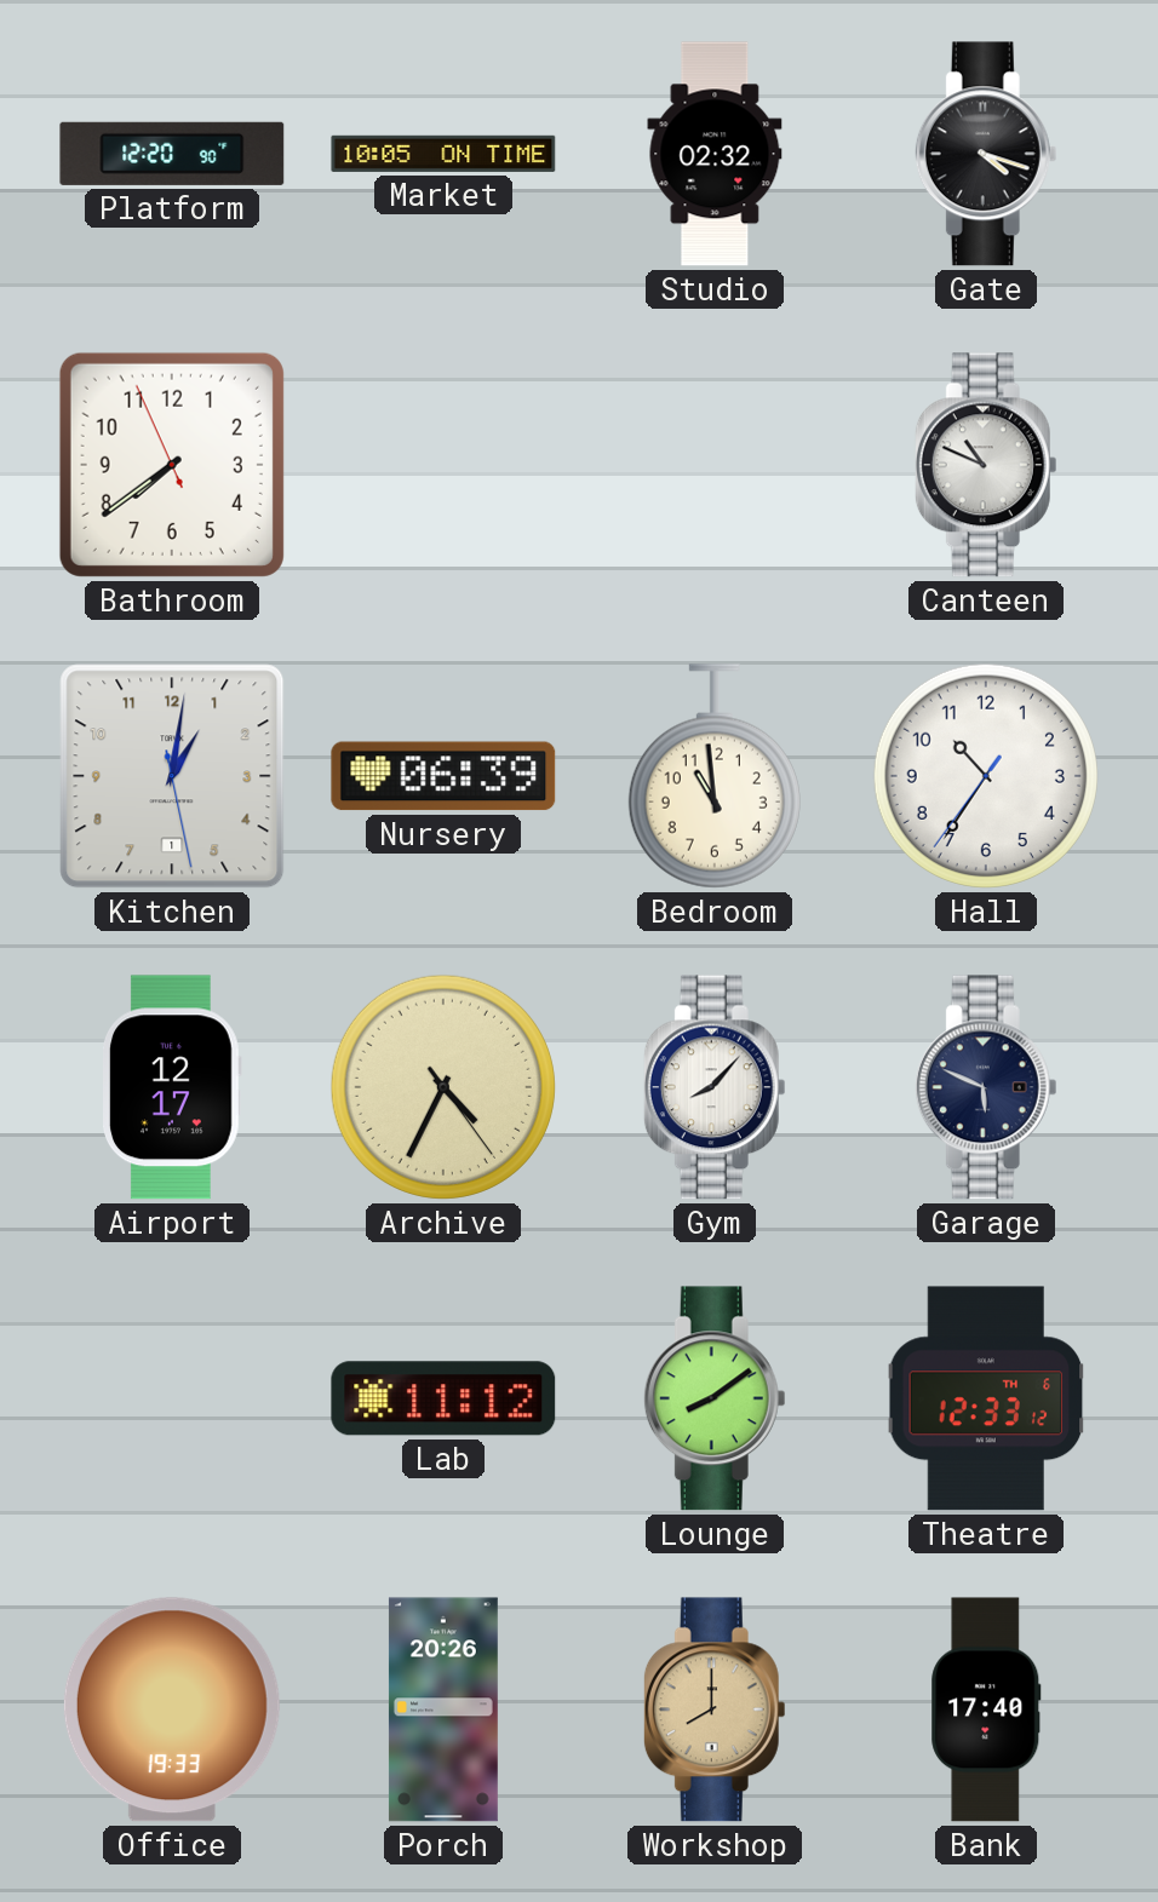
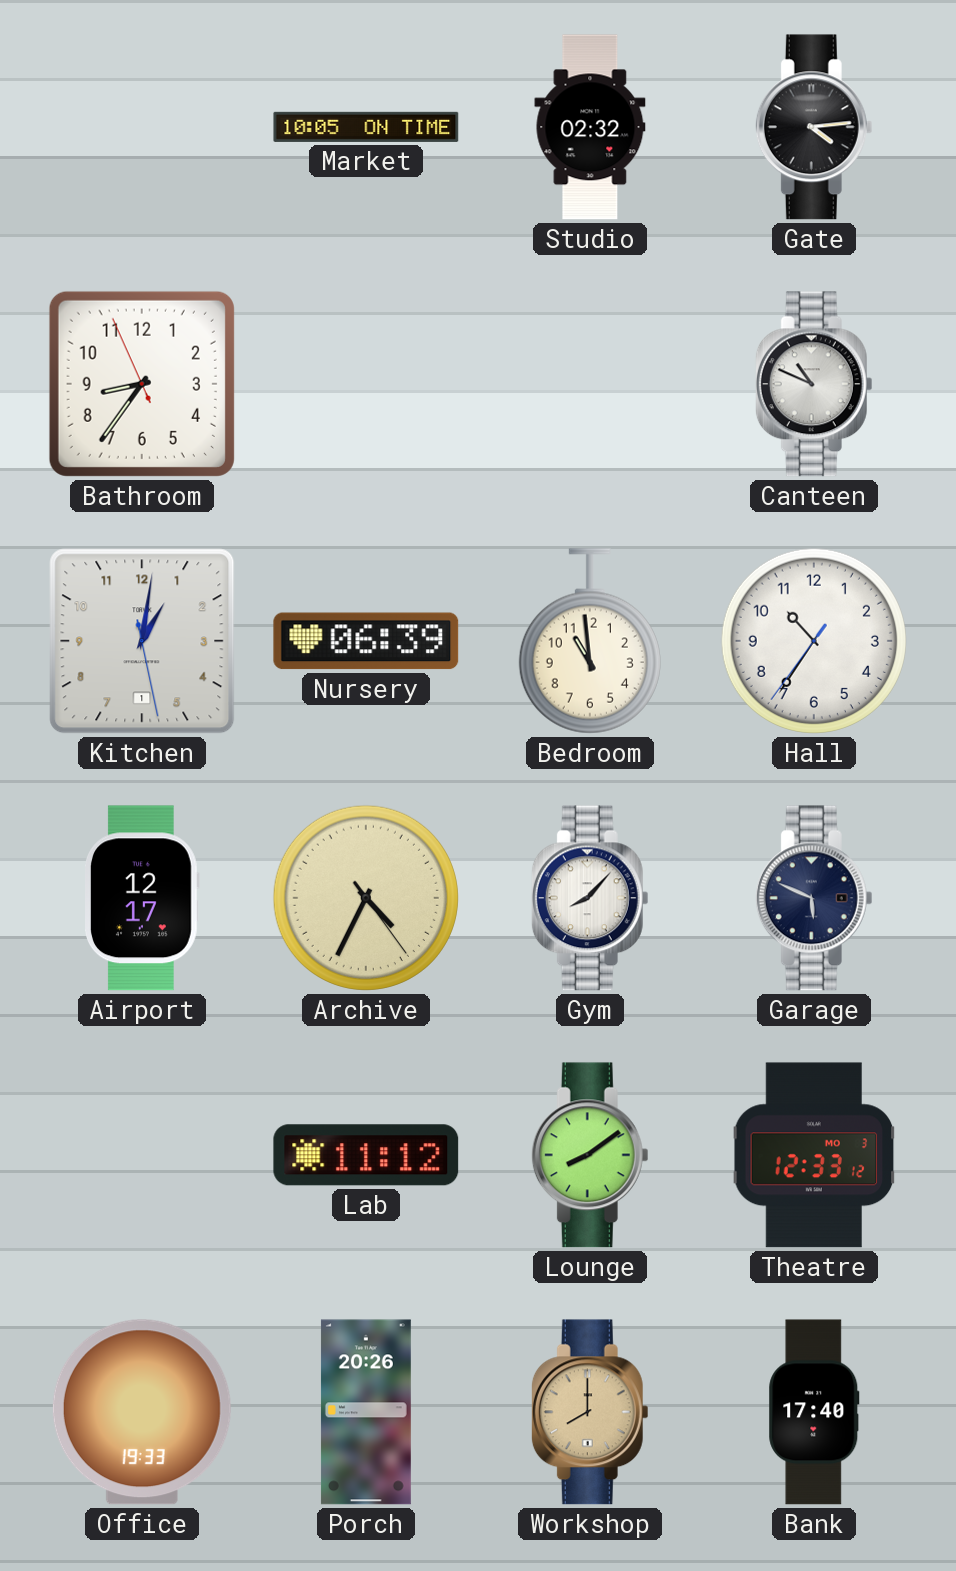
Platform: 12:20 -> none (172, 154)
Gate: 4:18 -> 4:14 (814, 127)
Bathroom: 7:38 -> 8:35 (142, 384)
Theatre date: TH 6 -> MO 3 (814, 1155)
